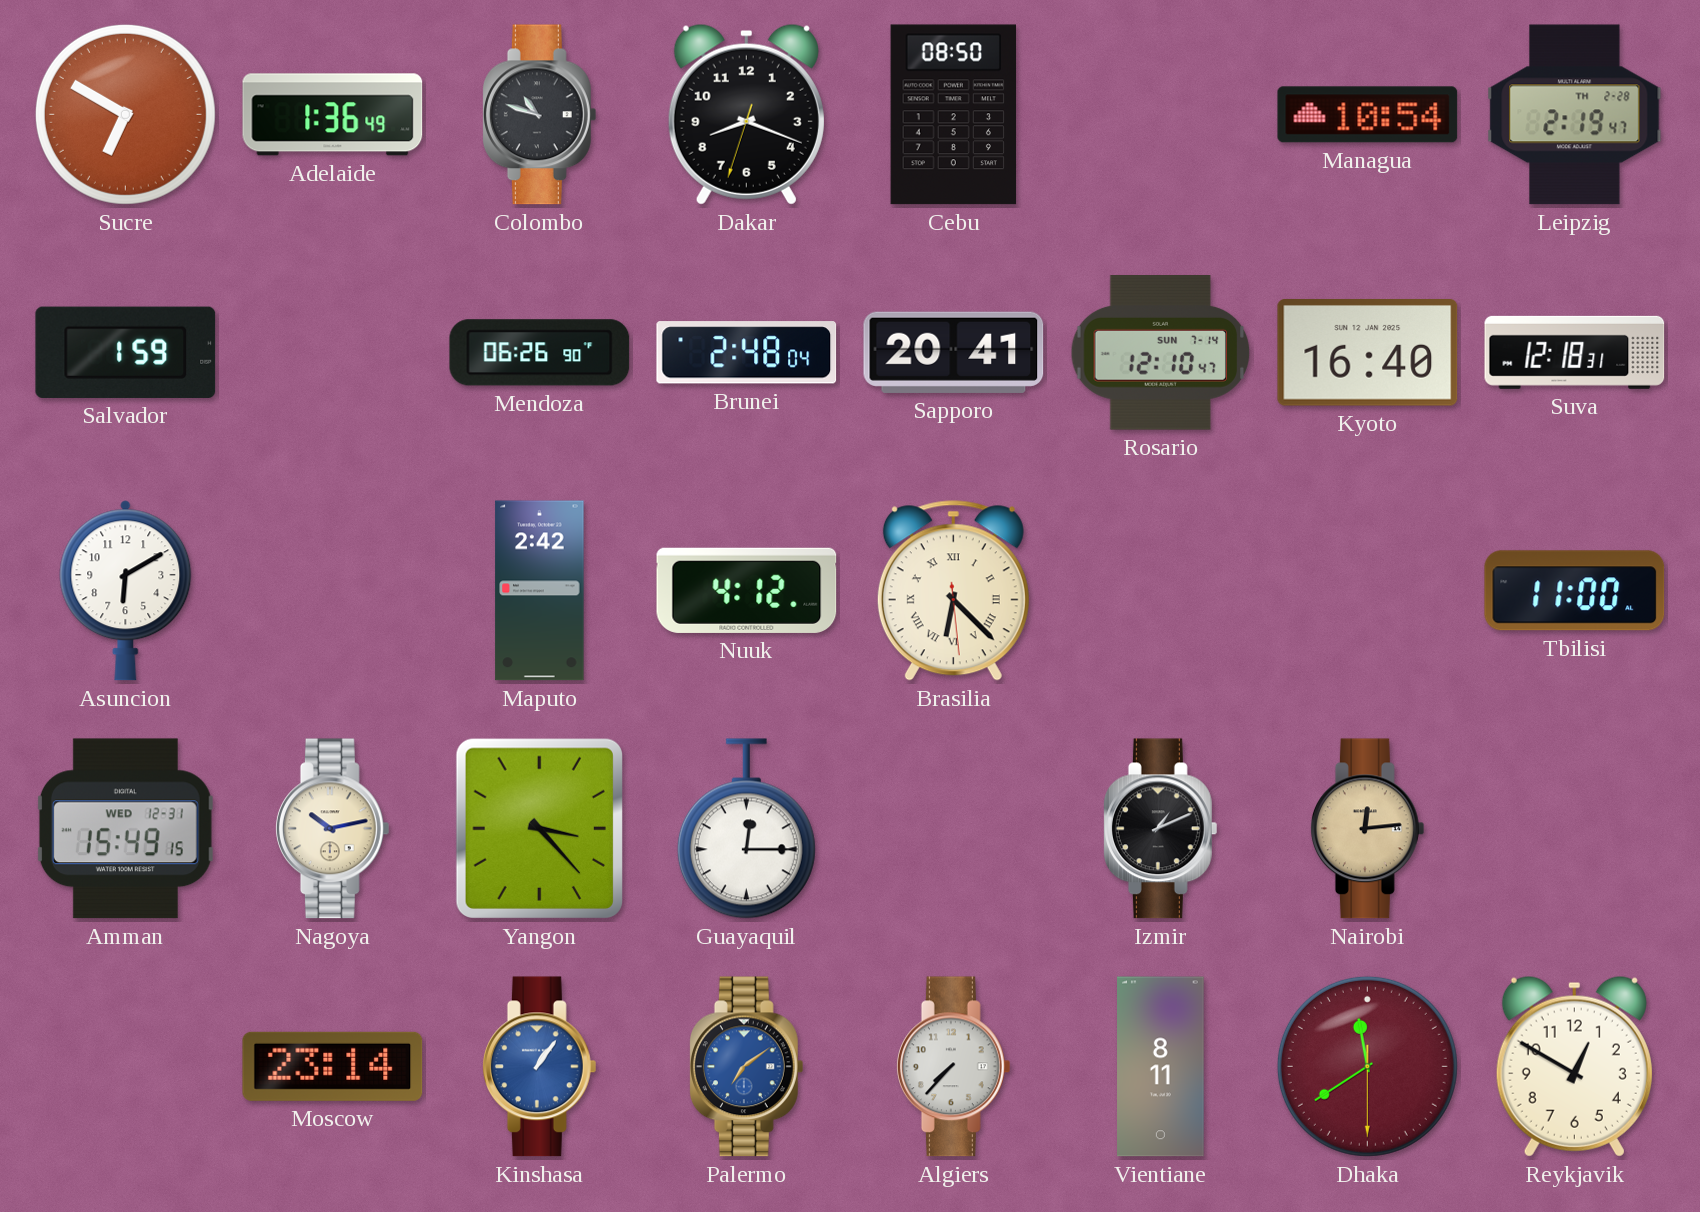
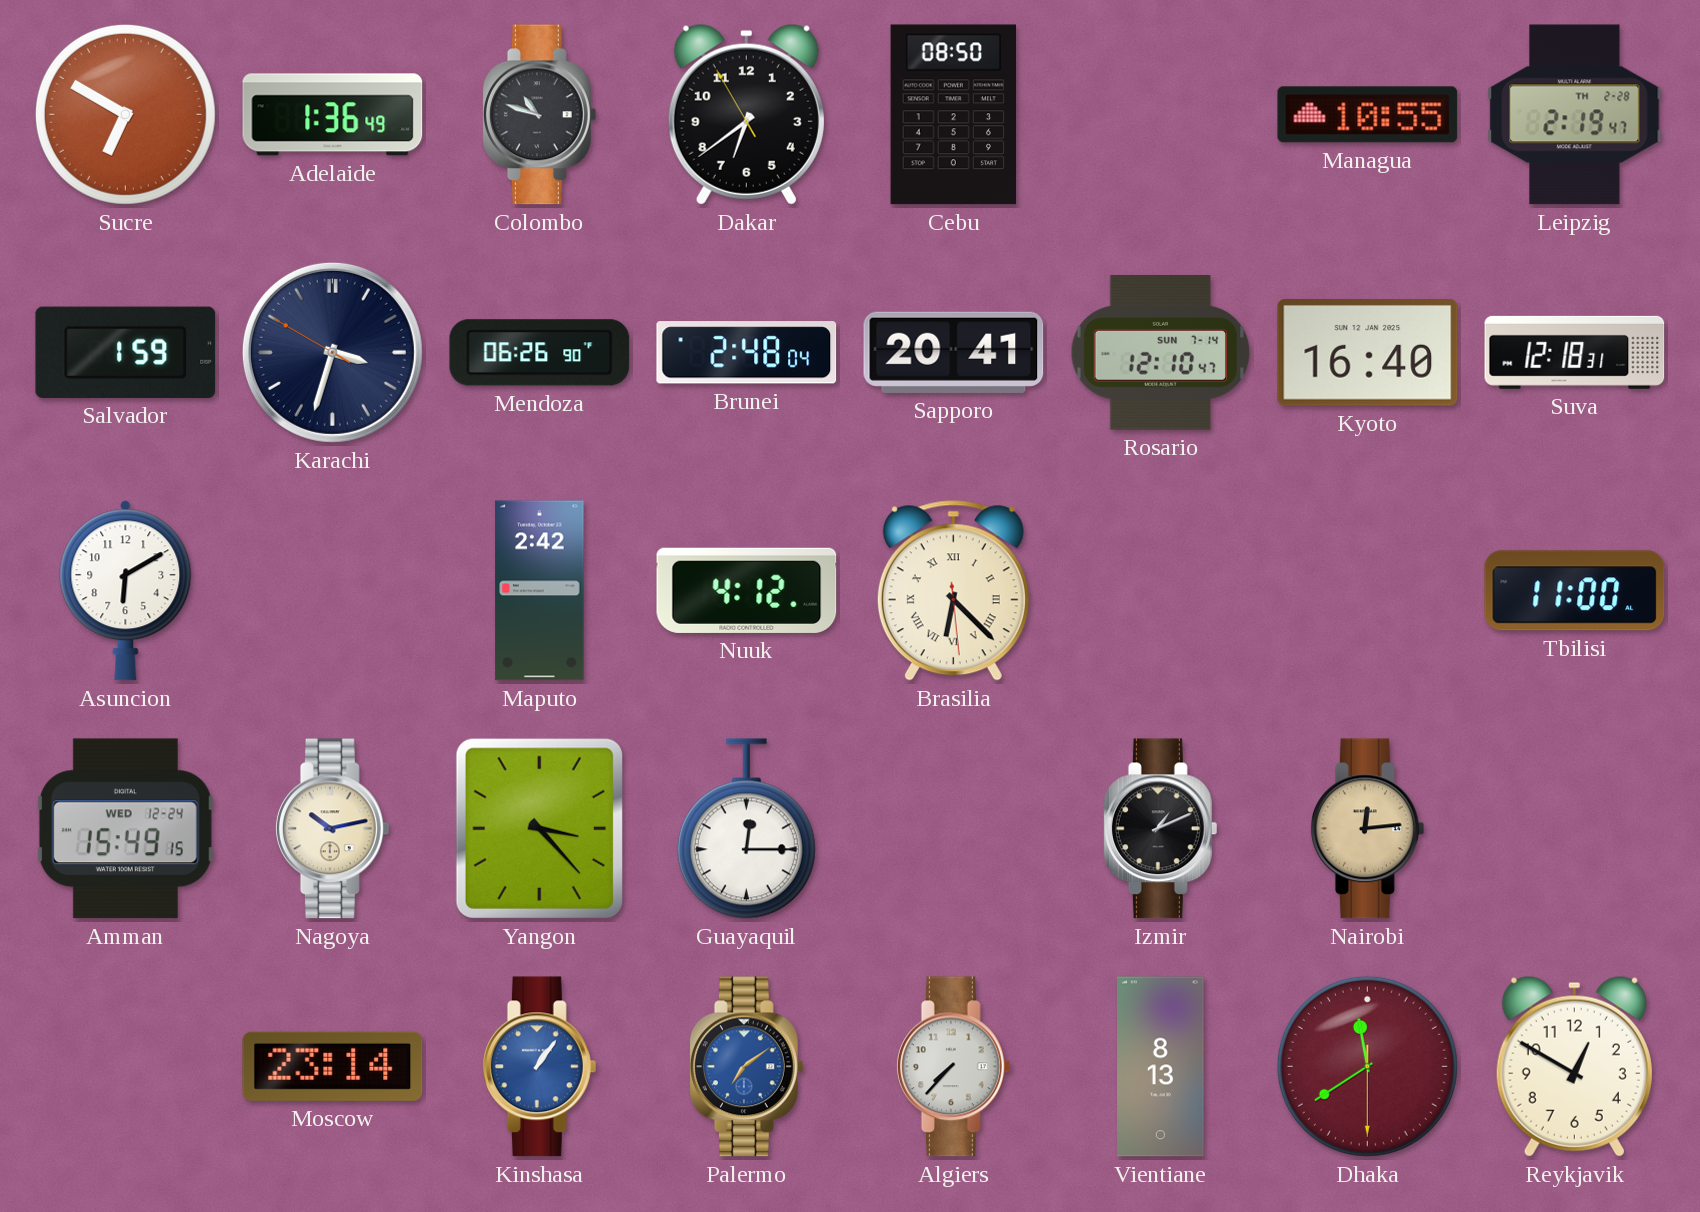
Dakar: 8:18 -> 6:38 (746, 114)
Managua: 10:54 -> 10:55 (1368, 115)
Karachi: none -> 3:32 (332, 352)
Amman date: WED 12-31 -> WED 12-24 (125, 829)
Vientiane: 8:11 -> 8:13 (1161, 1067)
